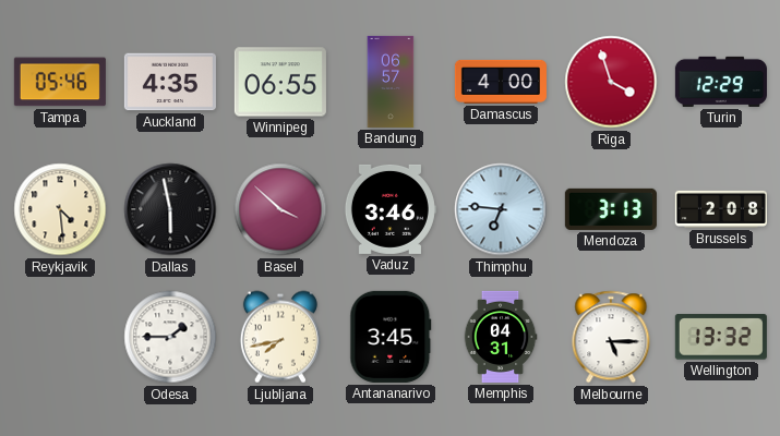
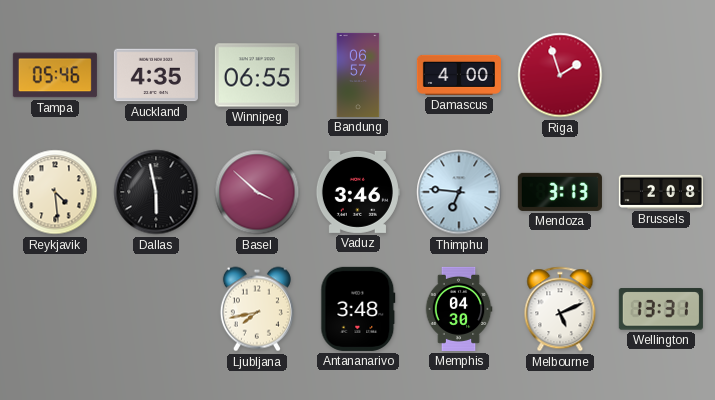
Riga: 3:57 -> 1:57 (560, 75)
Turin: 12:29 -> none (721, 82)
Odesa: 1:45 -> none (170, 337)
Antananarivo: 3:45 -> 3:48 (358, 309)
Memphis: 04:31 -> 04:30 (459, 309)
Melbourne: 5:15 -> 5:11 (560, 309)
Wellington: 13:32 -> 13:31 (661, 309)
